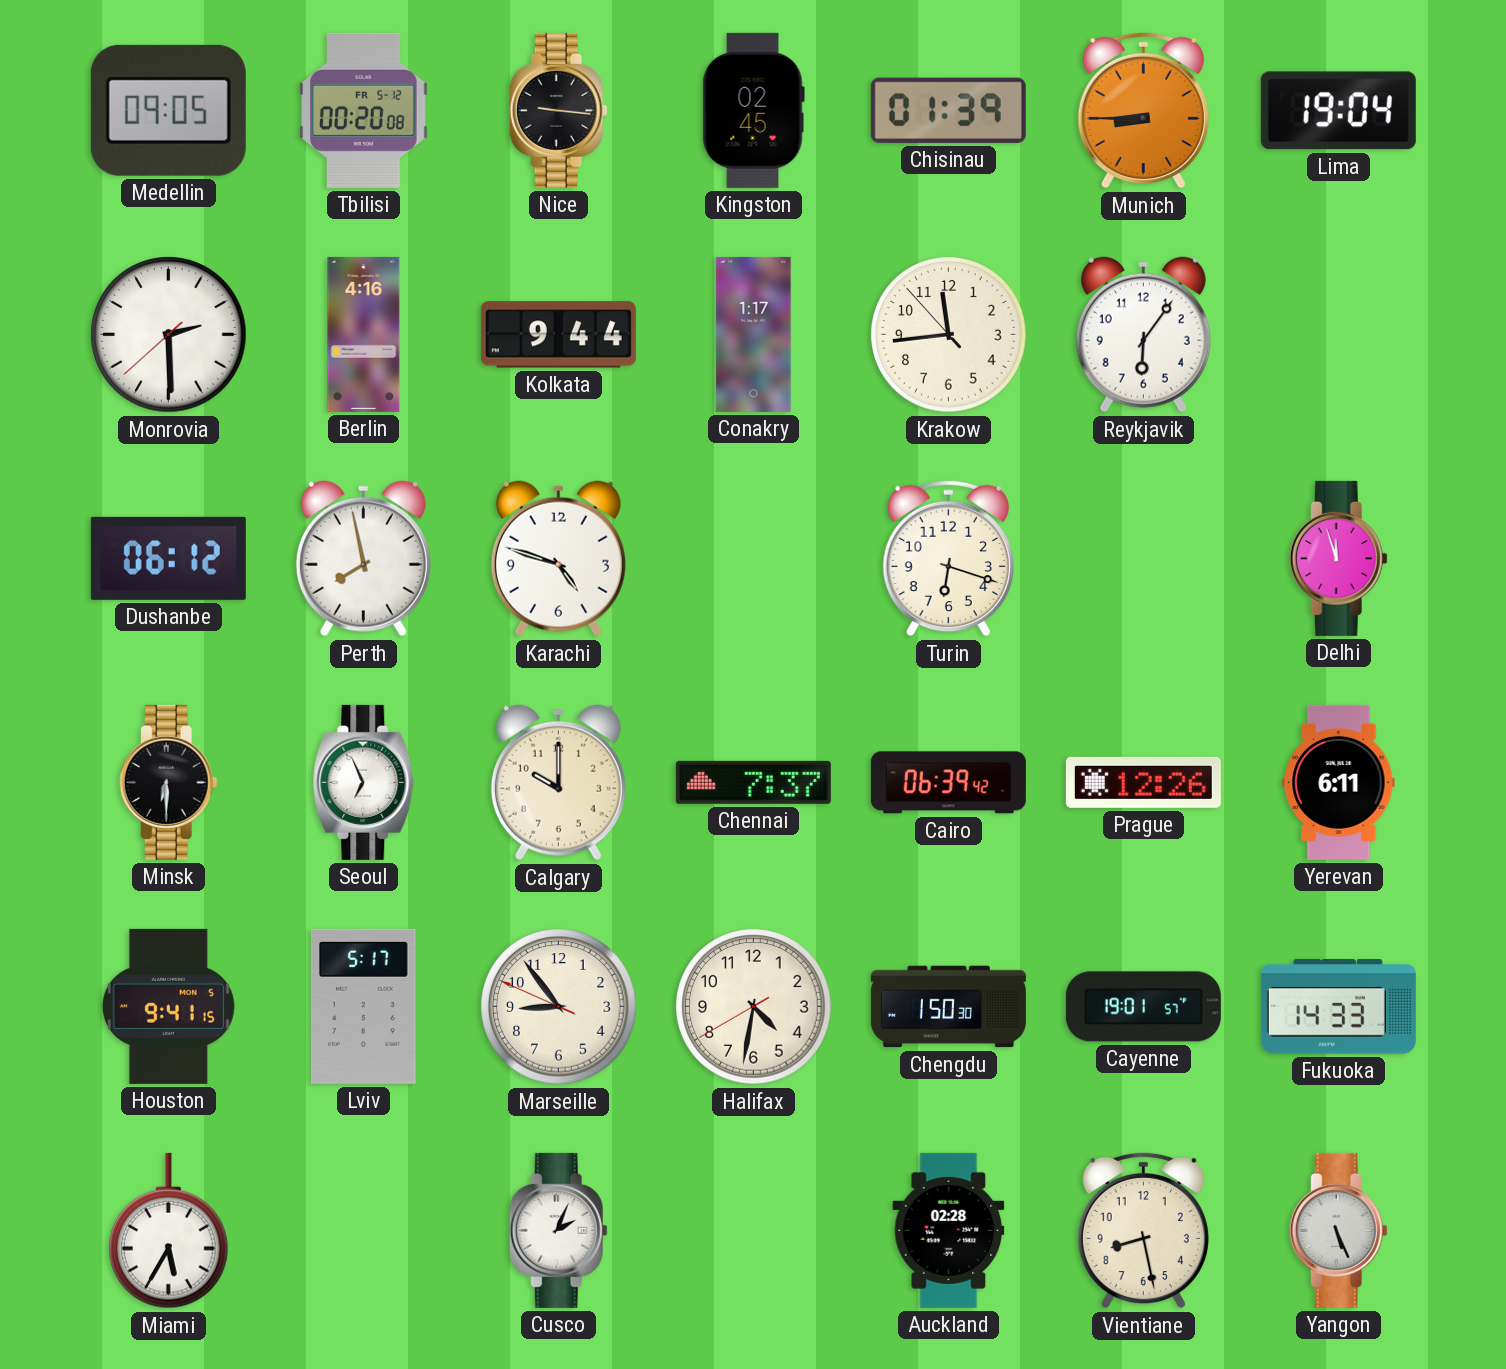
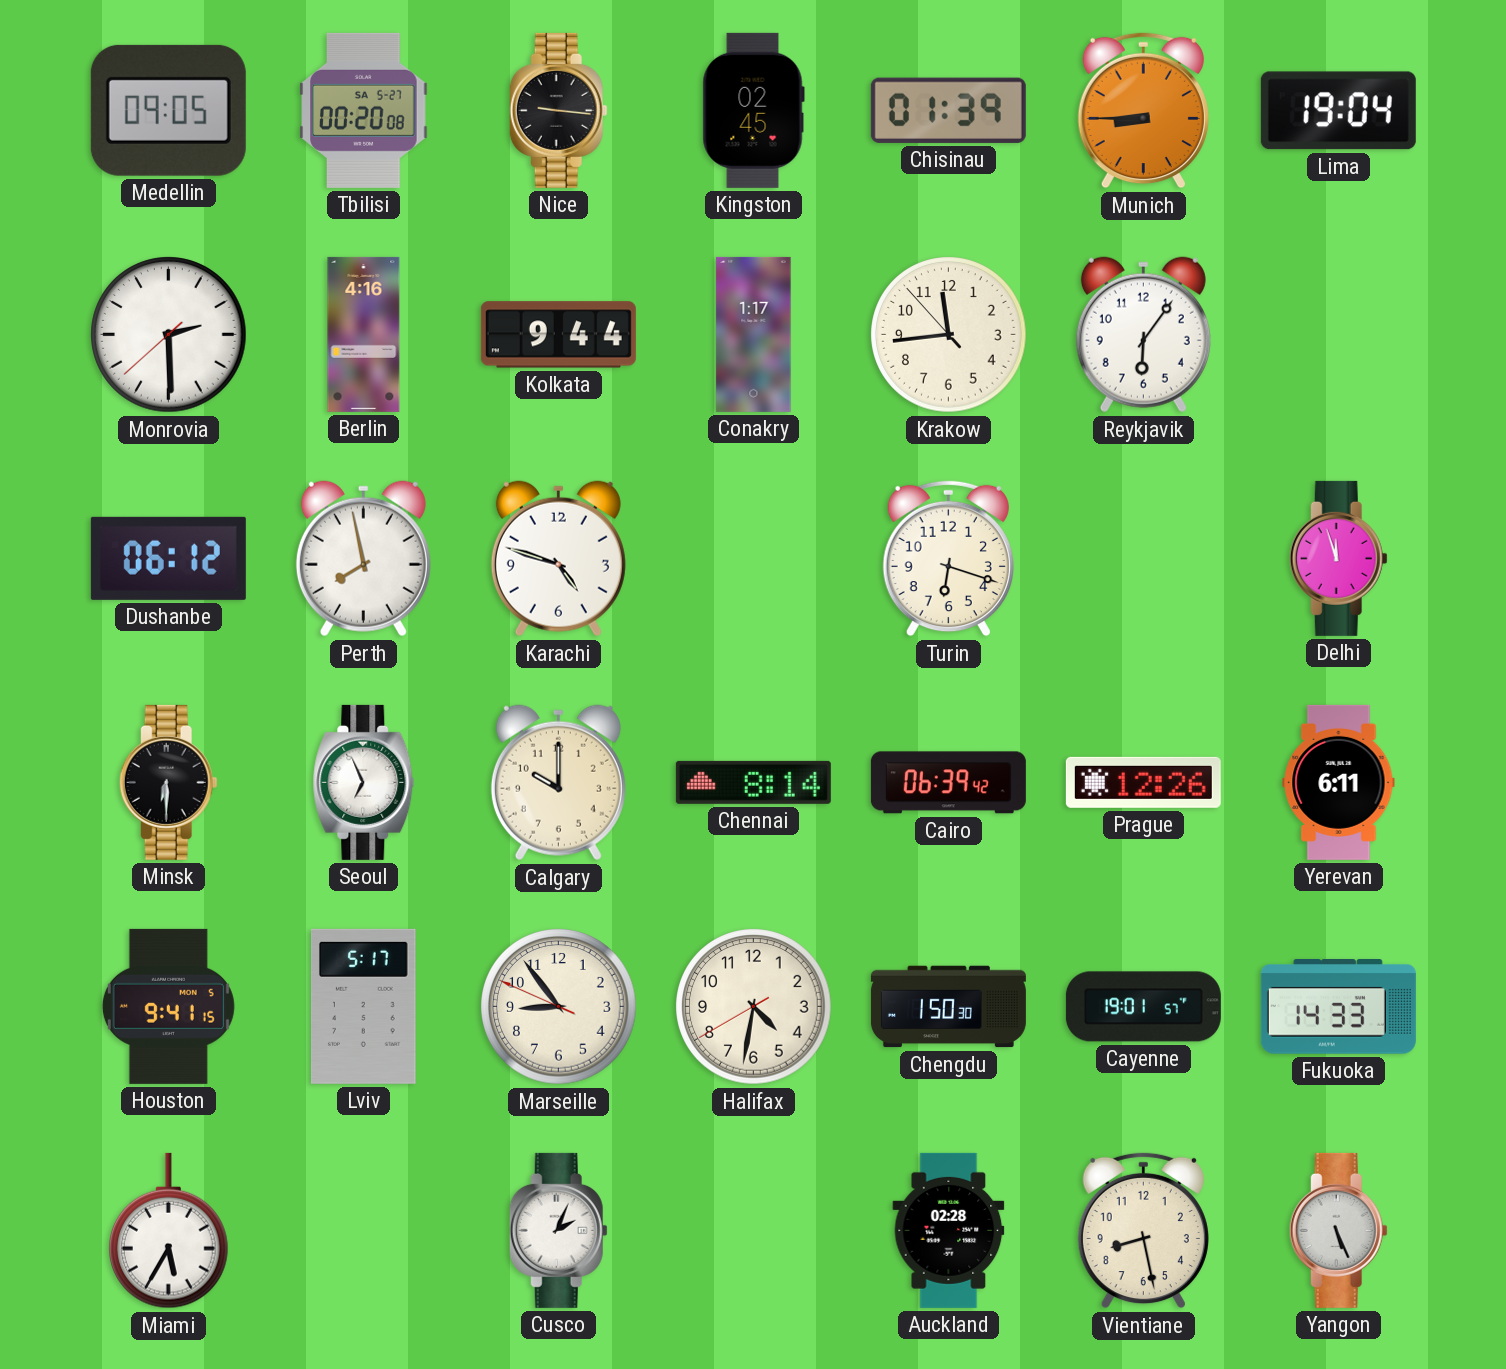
Tbilisi date: FR 5-12 -> SA 5-27 (364, 110)
Chennai: 7:37 -> 8:14 (753, 782)
